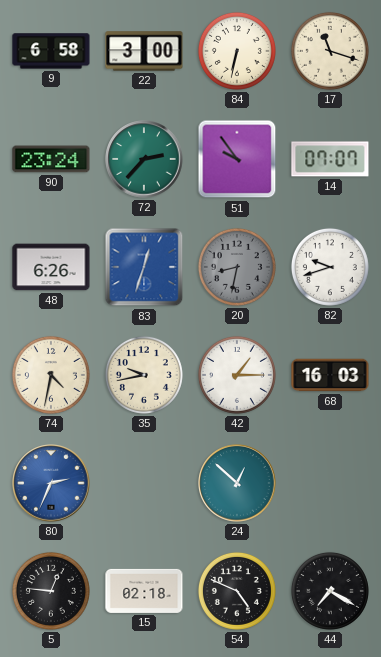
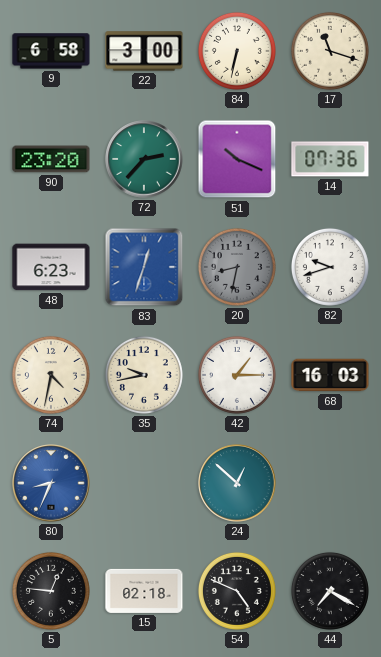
90: 23:24 -> 23:20 (51, 159)
51: 9:54 -> 10:19 (237, 159)
14: 07:07 -> 07:36 (330, 159)
48: 6:26 -> 6:23 (51, 267)
80: 2:34 -> 8:34 (51, 483)
